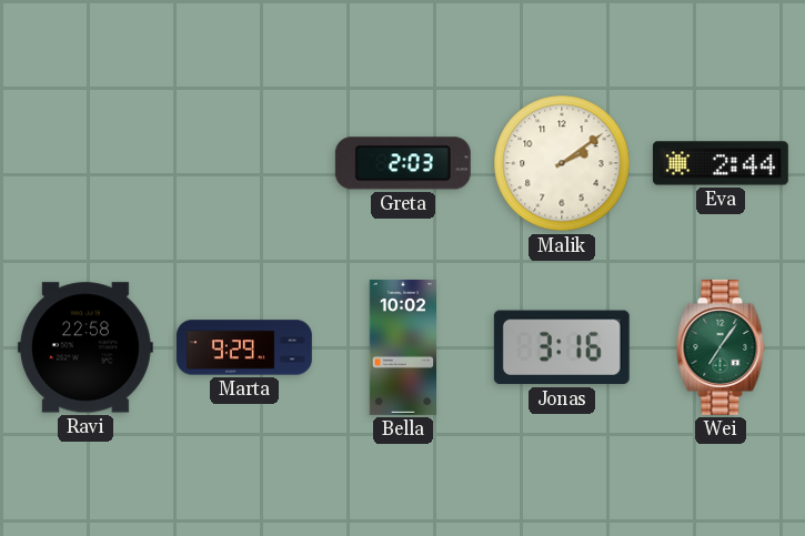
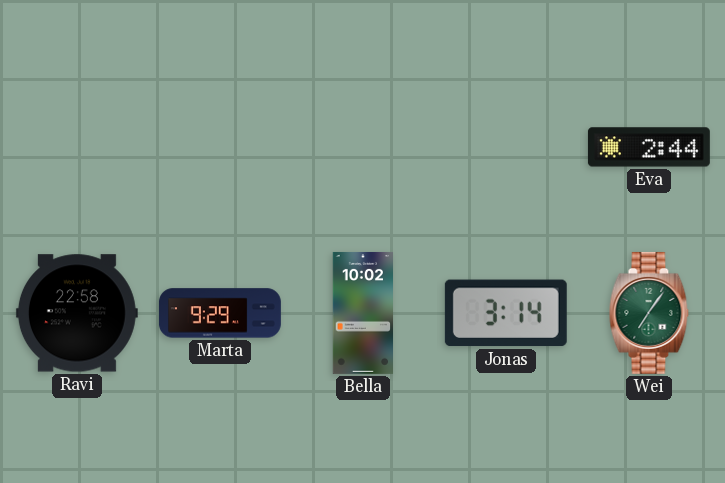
Greta: 2:03 -> none (403, 163)
Malik: 2:09 -> none (562, 163)
Jonas: 3:16 -> 3:14 (506, 313)
